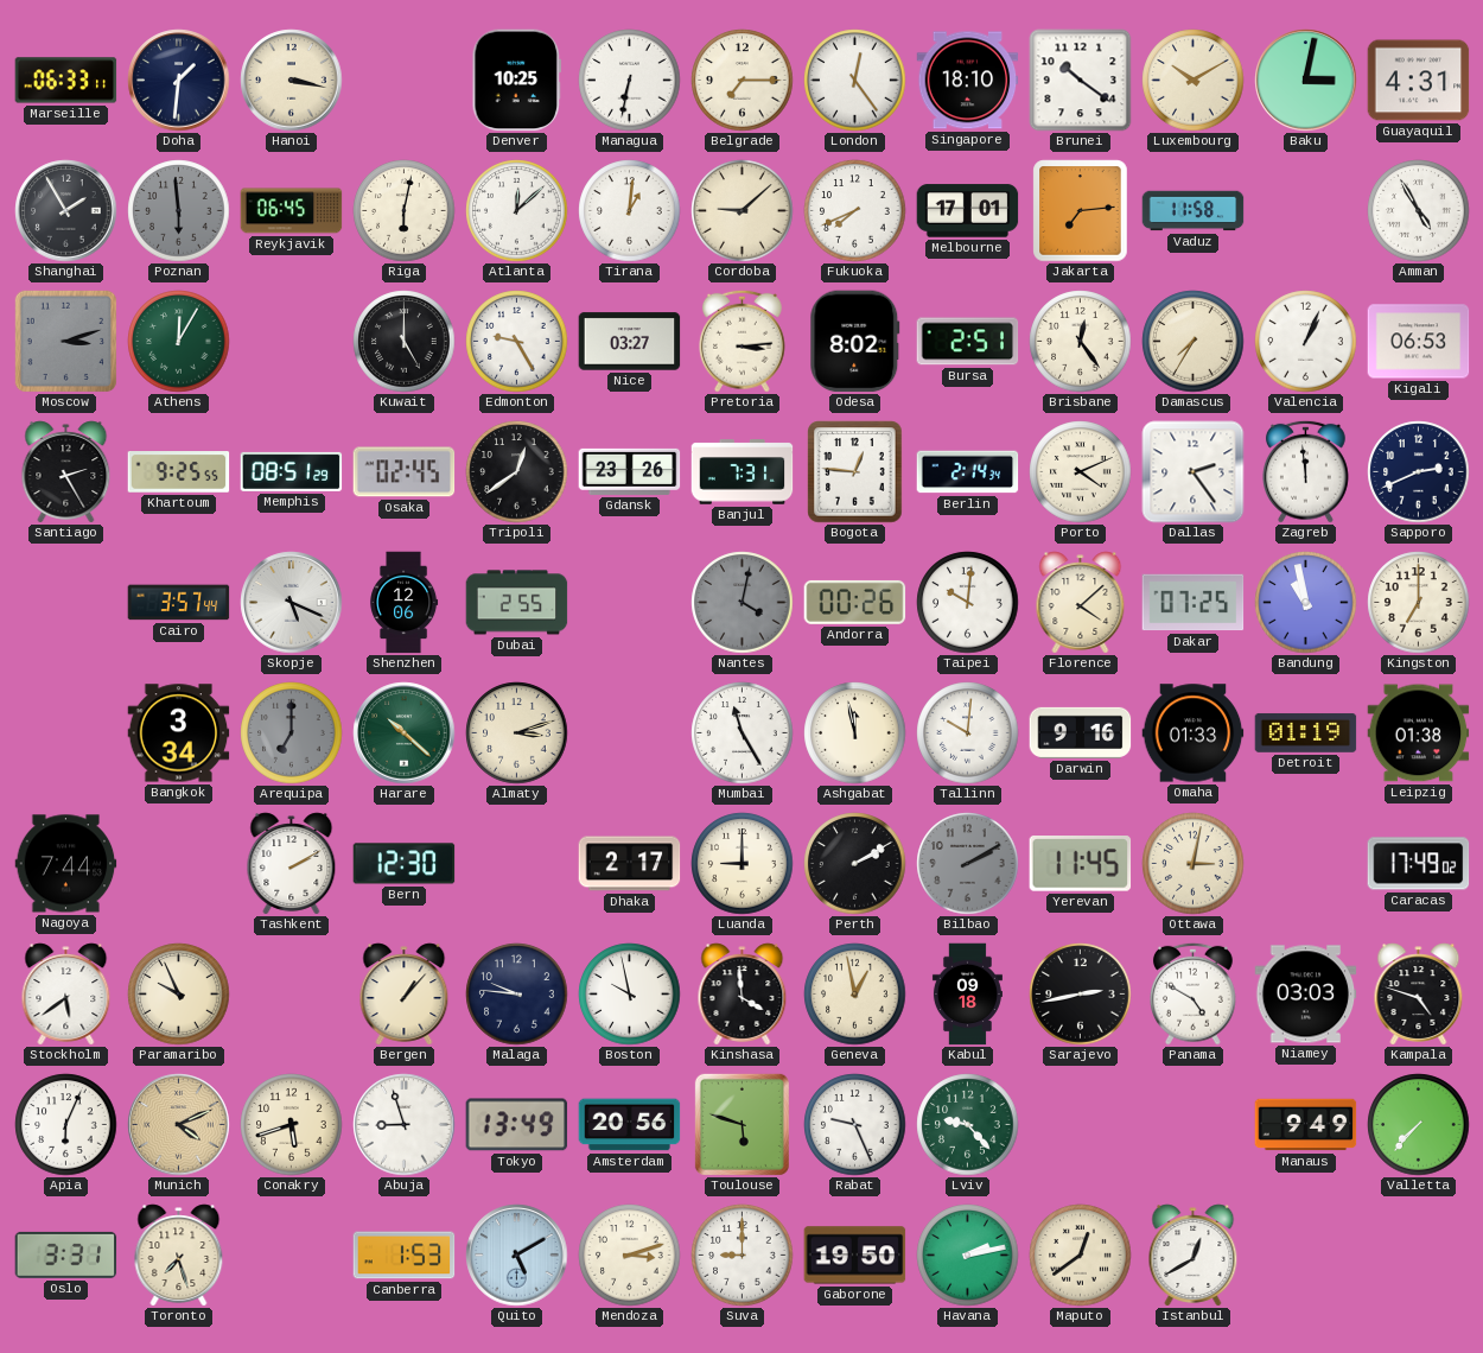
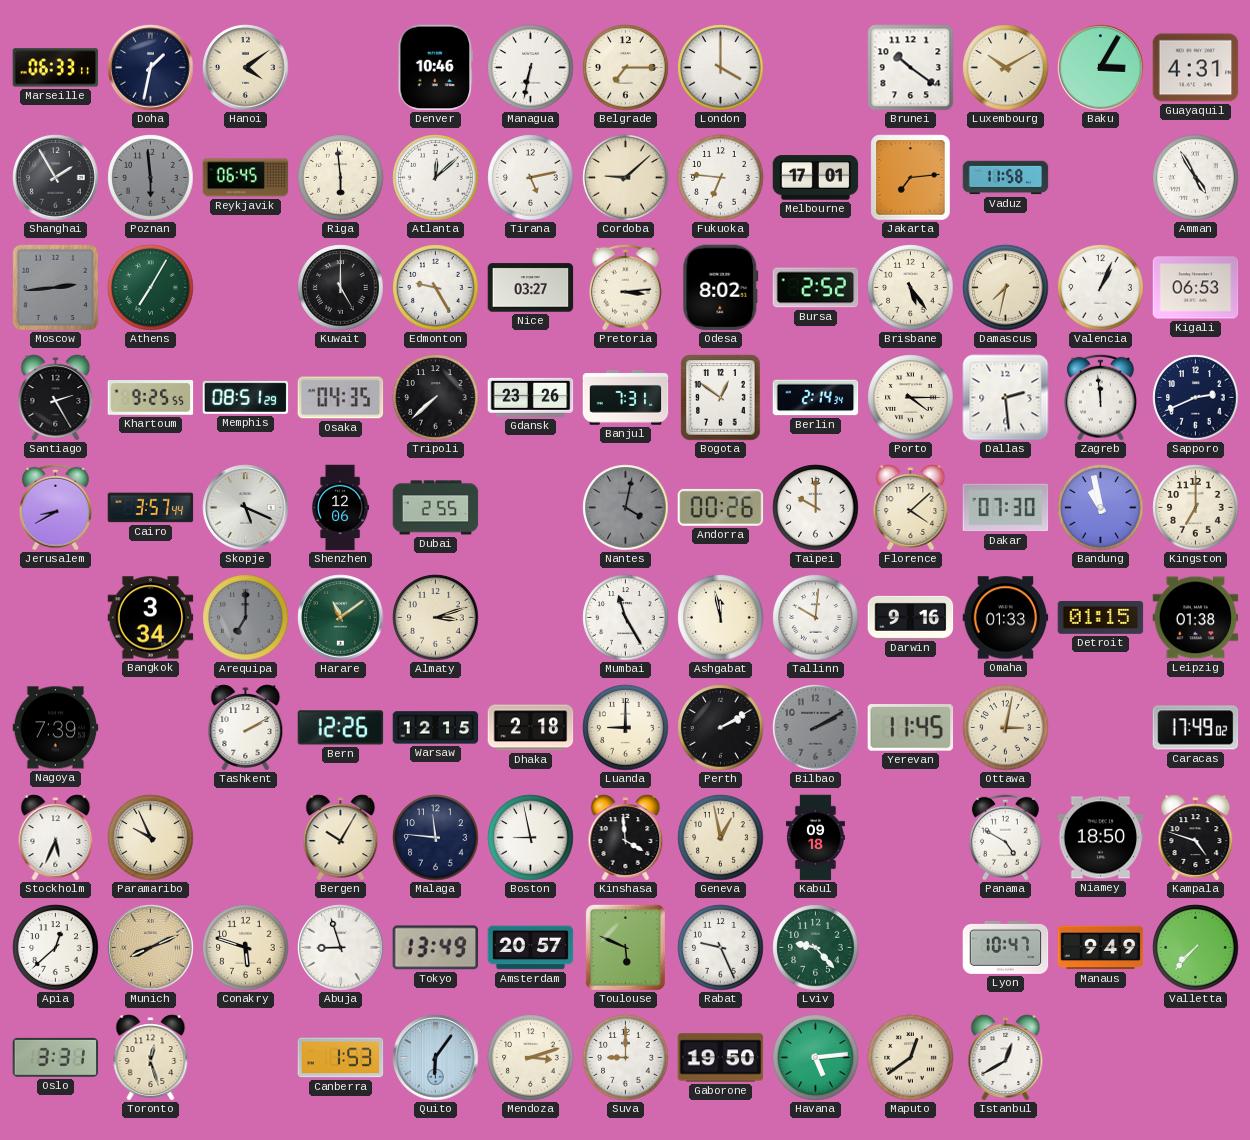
Doha: 1:31 -> 1:32 (151, 68)
Hanoi: 3:17 -> 4:09 (246, 68)
Denver: 10:25 -> 10:46 (436, 68)
London: 12:24 -> 4:00 (721, 68)
Singapore: 18:10 -> none (968, 81)
Baku: 3:02 -> 3:05 (1101, 68)
Riga: 6:02 -> 5:59 (341, 178)
Tirana: 1:01 -> 5:13 (531, 178)
Fukuoka: 7:41 -> 6:46 (721, 178)
Moscow: 3:12 -> 2:44 (55, 287)
Athens: 12:05 -> 7:05 (151, 288)
Bursa: 2:51 -> 2:52 (816, 288)
Brisbane: 12:24 -> 5:24 (911, 288)
Damascus: 7:35 -> 7:32 (1006, 288)
Osaka: 02:45 -> 04:35 (341, 398)
Tripoli: 12:39 -> 7:38 (436, 398)
Bogota: 12:46 -> 12:51 (721, 398)
Porto: 4:11 -> 4:15 (911, 398)
Dallas: 2:24 -> 2:29 (1006, 398)
Jerusalem: none -> 8:40 (56, 507)
Taipei: 10:01 -> 10:00 (816, 508)
Dakar: 07:25 -> 07:30 (1006, 508)
Harare: 10:22 -> 11:09 (341, 618)
Detroit: 01:19 -> 01:15 (1101, 617)
Nagoya: 7:44 -> 7:39 (56, 728)
Bern: 12:30 -> 12:26 (341, 728)
Warsaw: none -> 12:15 (436, 728)
Dhaka: 2:17 -> 2:18 (531, 728)
Stockholm: 5:39 -> 5:34 (56, 838)
Bergen: 1:07 -> 10:05 (341, 838)
Malaga: 9:46 -> 11:46 (436, 838)
Boston: 9:58 -> 8:58 (531, 838)
Sarajevo: 2:43 -> none (1081, 995)
Niamey: 03:03 -> 18:50 (1101, 838)
Apia: 6:04 -> 12:38 (56, 948)
Munich: 4:11 -> 8:11 (151, 948)
Conakry: 5:42 -> 5:48 (246, 948)
Amsterdam: 20:56 -> 20:57 (531, 948)
Toulouse: 5:48 -> 5:49 (625, 947)
Lyon: none -> 10:47 (1006, 947)
Toronto: 7:27 -> 12:27 (151, 1058)
Quito: 5:10 -> 6:06 (436, 1058)
Havana: 2:13 -> 5:14 (816, 1058)
